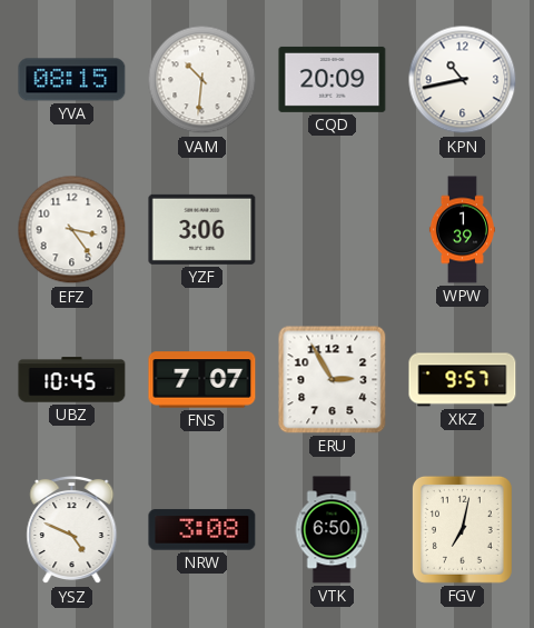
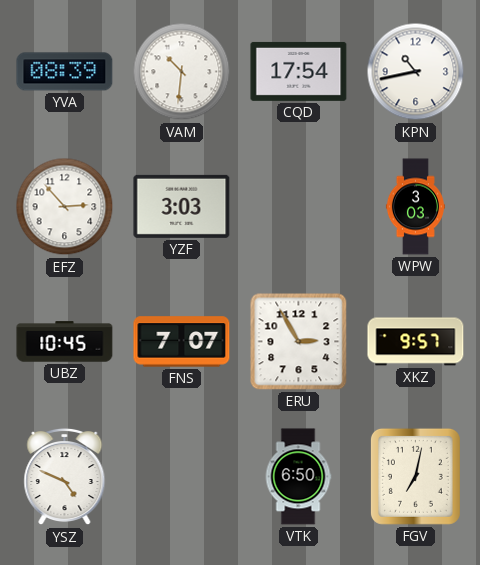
YVA: 08:15 -> 08:39 (65, 72)
CQD: 20:09 -> 17:54 (299, 71)
EFZ: 3:24 -> 2:53 (65, 207)
YZF: 3:06 -> 3:03 (182, 206)
WPW: 1:39 -> 3:03 (415, 207)
NRW: 3:08 -> none (202, 530)
